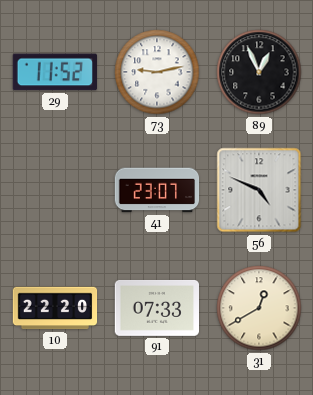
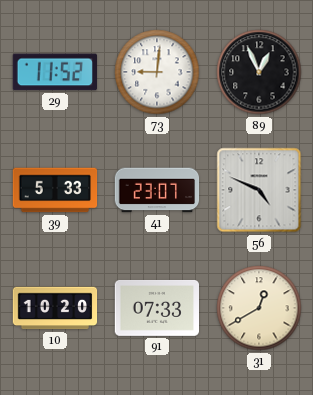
73: 9:13 -> 9:01 (157, 72)
39: none -> 5:33 (55, 190)
10: 22:20 -> 10:20 (55, 308)
